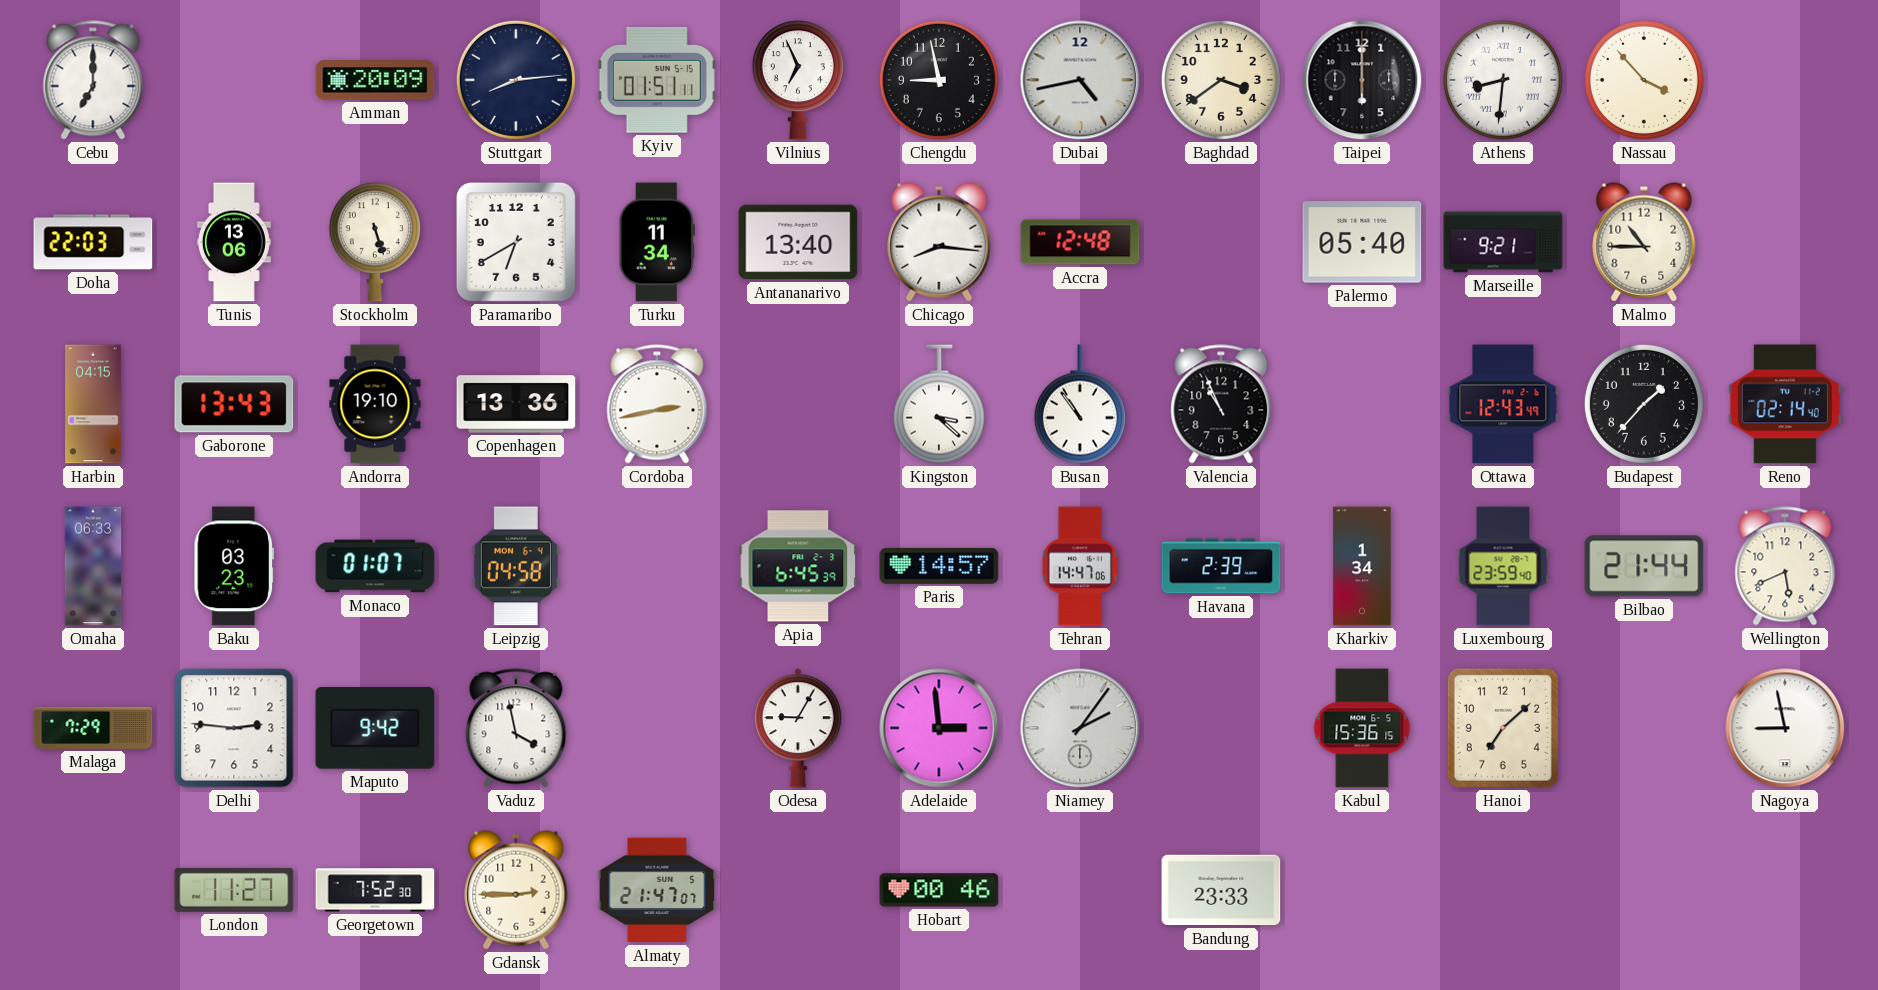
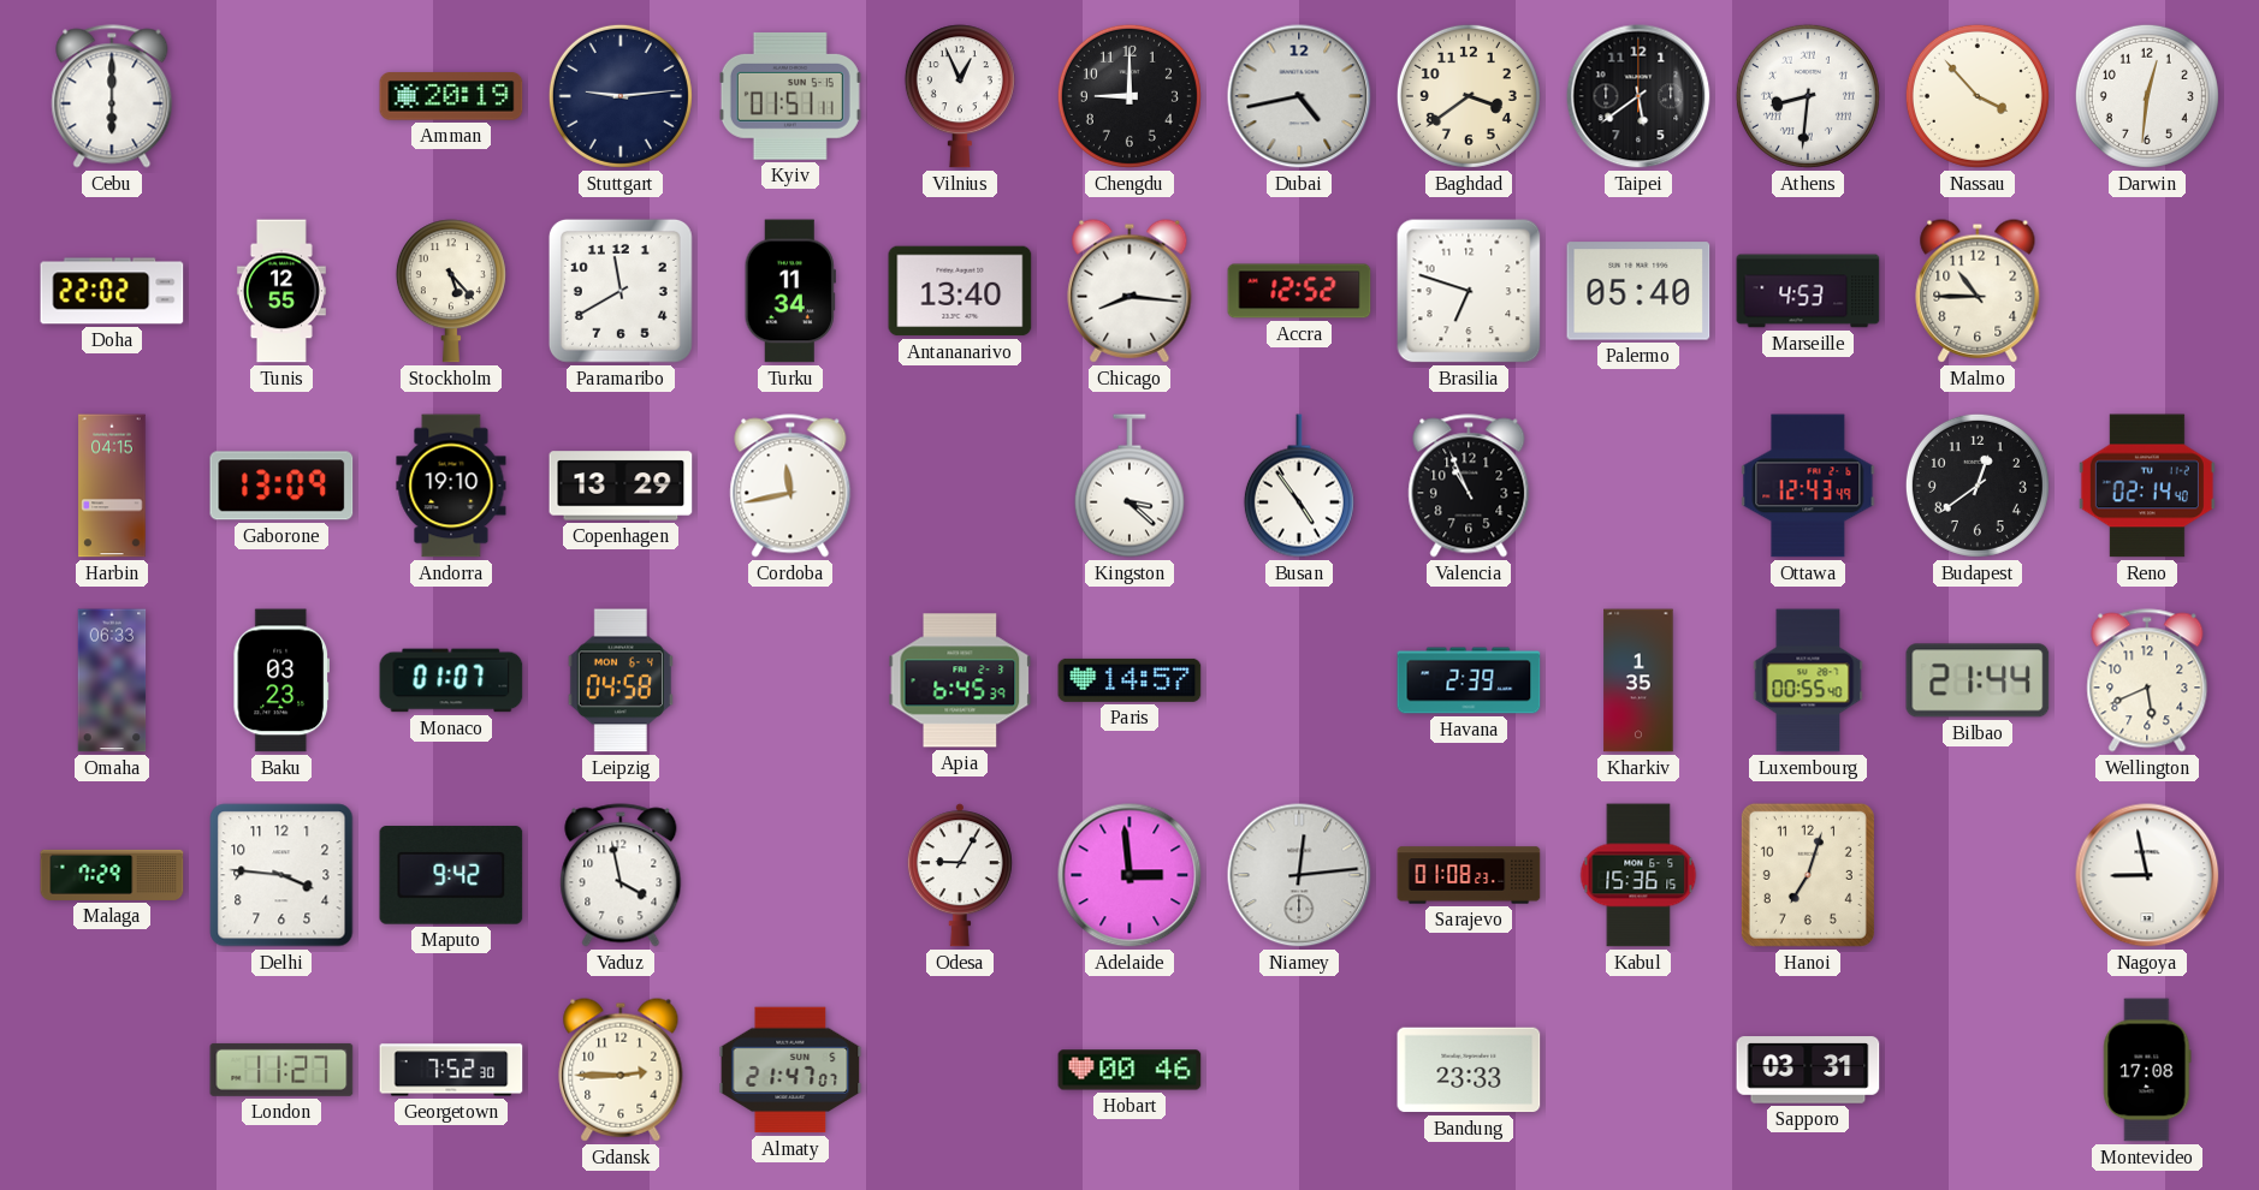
Cebu: 7:00 -> 6:00 (112, 96)
Amman: 20:09 -> 20:19 (451, 96)
Stuttgart: 8:14 -> 9:14 (621, 96)
Vilnius: 6:56 -> 12:56 (960, 96)
Chengdu: 8:58 -> 9:00 (1129, 96)
Taipei: 6:00 -> 5:39 (1638, 96)
Darwin: none -> 12:31 (2147, 96)
Doha: 22:03 -> 22:02 (112, 291)
Tunis: 13:06 -> 12:55 (281, 291)
Stockholm: 5:27 -> 5:23 (451, 291)
Paramaribo: 6:40 -> 11:40 (621, 291)
Accra: 12:48 -> 12:52 (1299, 291)
Brasilia: none -> 6:48 (1469, 291)
Marseille: 9:21 -> 4:53 (1808, 291)
Gaborone: 13:43 -> 13:09 (281, 486)
Copenhagen: 13:36 -> 13:29 (621, 486)
Cordoba: 2:43 -> 11:43 (790, 486)
Busan: 10:54 -> 4:54 (1299, 486)
Budapest: 1:37 -> 12:39 (1978, 486)
Tehran: 14:47 -> none (1080, 566)
Kharkiv: 1:34 -> 1:35 (1638, 680)
Luxembourg: 23:59 -> 00:55 (1808, 680)
Delhi: 2:46 -> 3:46 (281, 875)
Niamey: 2:06 -> 12:14 (1299, 875)
Sarajevo: none -> 01:08 (1469, 875)
Hanoi: 7:08 -> 7:03 (1808, 875)
Sapporo: none -> 03:31 (1808, 1070)
Montevideo: none -> 17:08 (2147, 1070)
